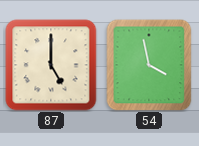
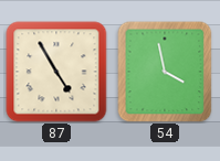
87: 5:00 -> 4:55 (56, 72)
